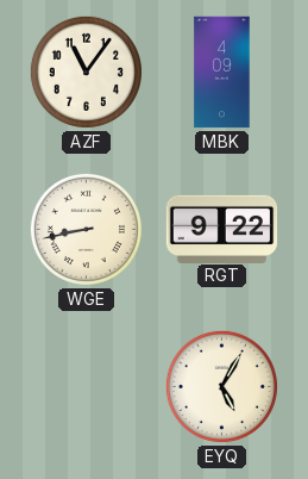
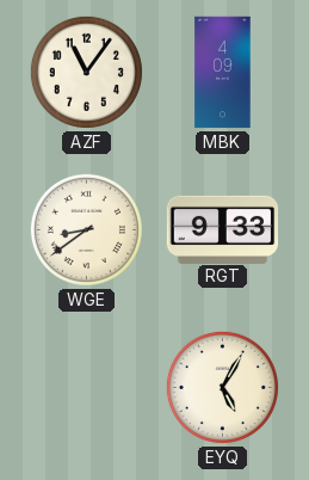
WGE: 8:43 -> 8:39 (86, 229)
RGT: 9:22 -> 9:33 (223, 229)
